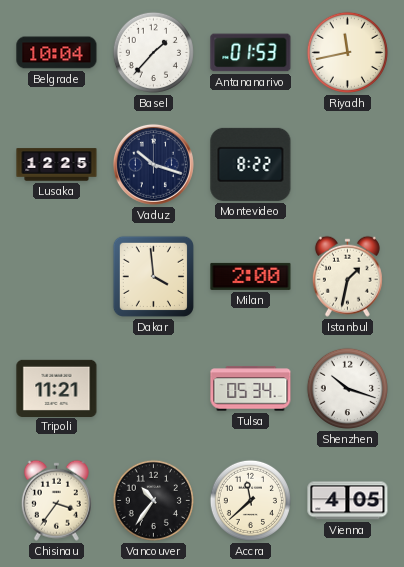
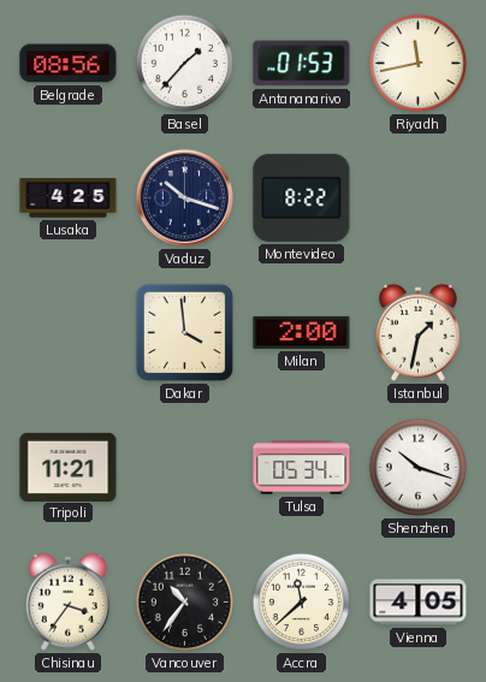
Belgrade: 10:04 -> 08:56 (69, 64)
Lusaka: 12:25 -> 4:25 (69, 198)
